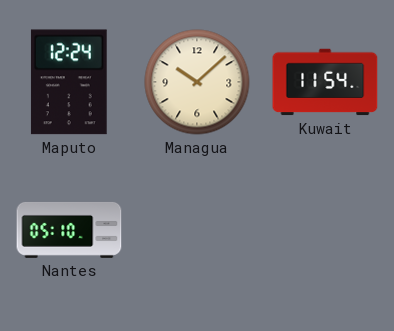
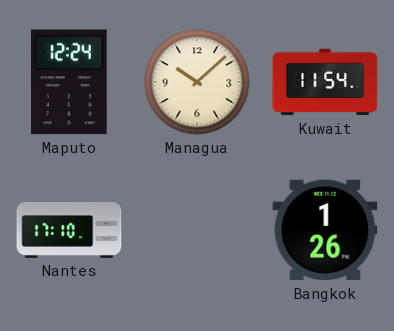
Nantes: 05:10 -> 17:10 (69, 230)
Bangkok: none -> 1:26 (325, 230)
